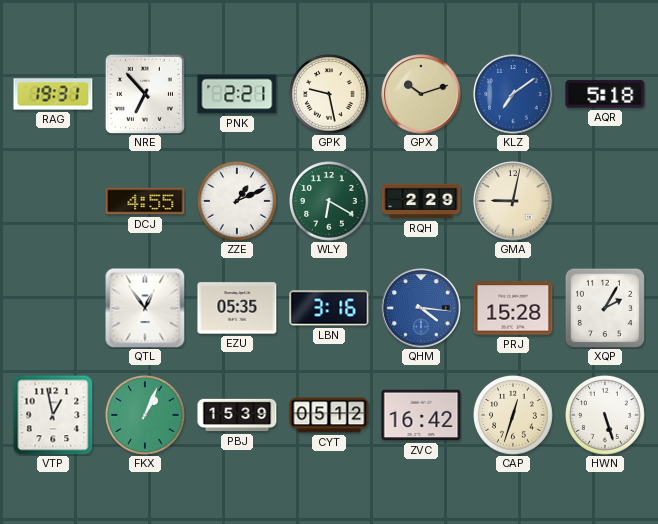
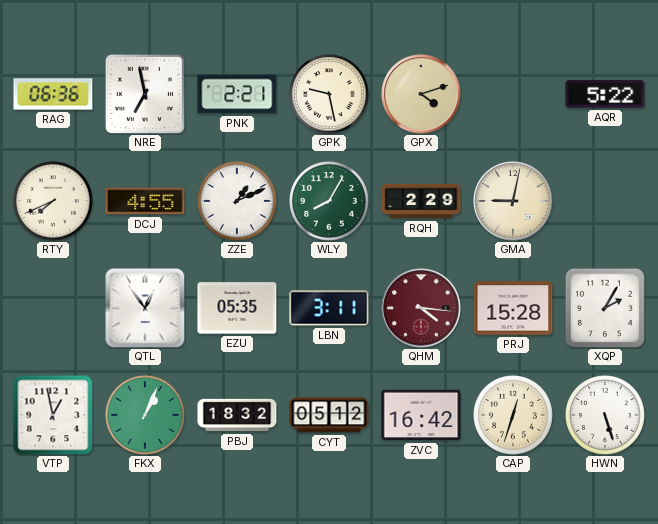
RAG: 19:31 -> 06:36 (53, 94)
NRE: 6:53 -> 6:58 (145, 94)
GPX: 10:12 -> 4:12 (421, 94)
KLZ: 7:09 -> none (513, 94)
AQR: 5:18 -> 5:22 (605, 94)
RTY: none -> 7:41 (54, 202)
WLY: 6:20 -> 8:05 (330, 202)
LBN: 3:16 -> 3:11 (329, 308)
QHM dial: blue -> burgundy (421, 308)
PBJ: 15:39 -> 18:32 (237, 415)
